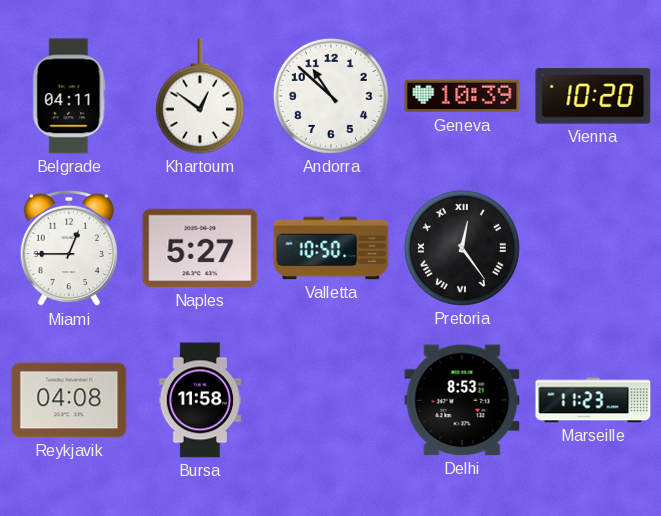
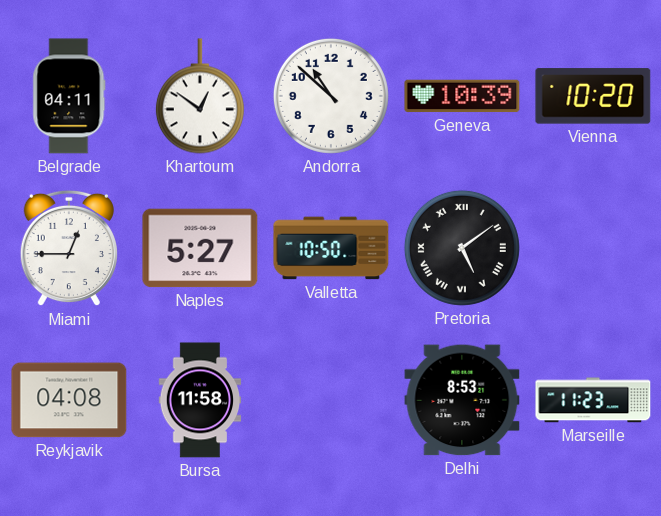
Pretoria: 12:24 -> 5:09 (462, 248)
